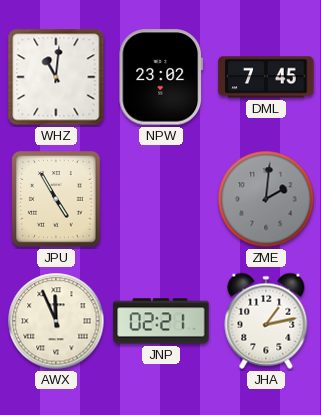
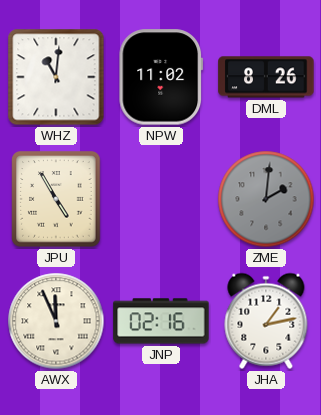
NPW: 23:02 -> 11:02 (161, 77)
DML: 7:45 -> 8:26 (266, 77)
JNP: 02:21 -> 02:16 (161, 321)
